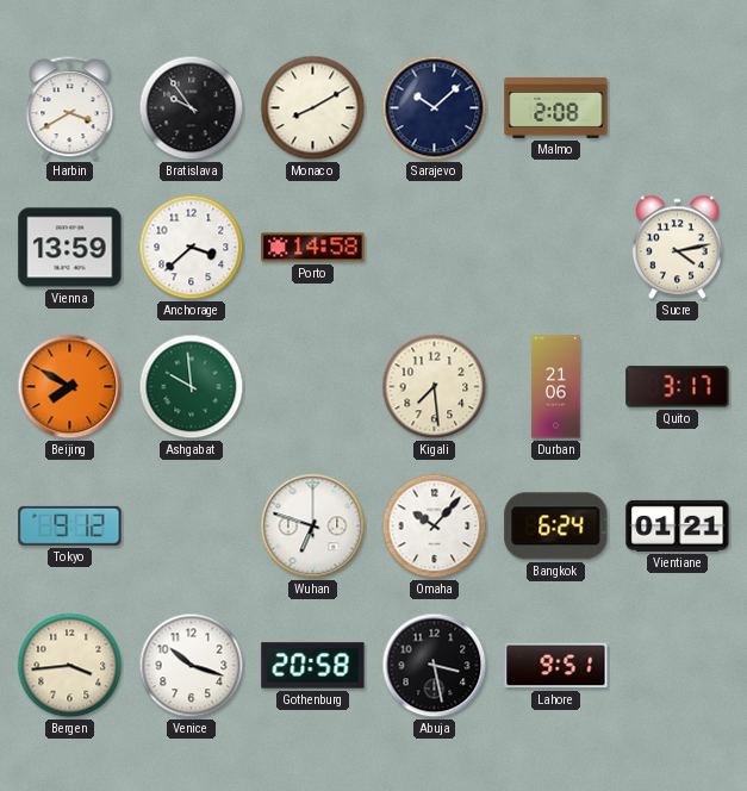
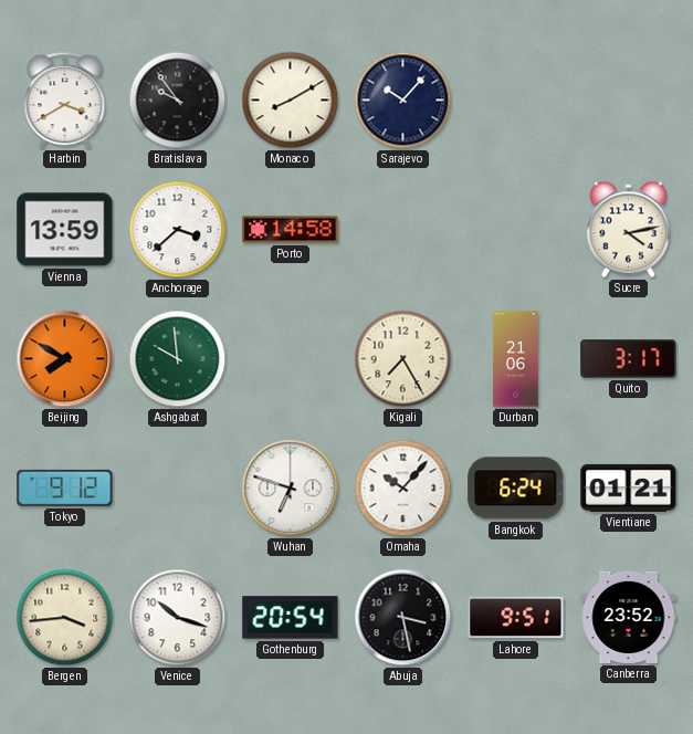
Sarajevo: 10:08 -> 10:07 (403, 101)
Malmo: 2:08 -> none (556, 107)
Kigali: 7:29 -> 7:25 (403, 359)
Gothenburg: 20:58 -> 20:54 (291, 618)
Canberra: none -> 23:52 (629, 617)
